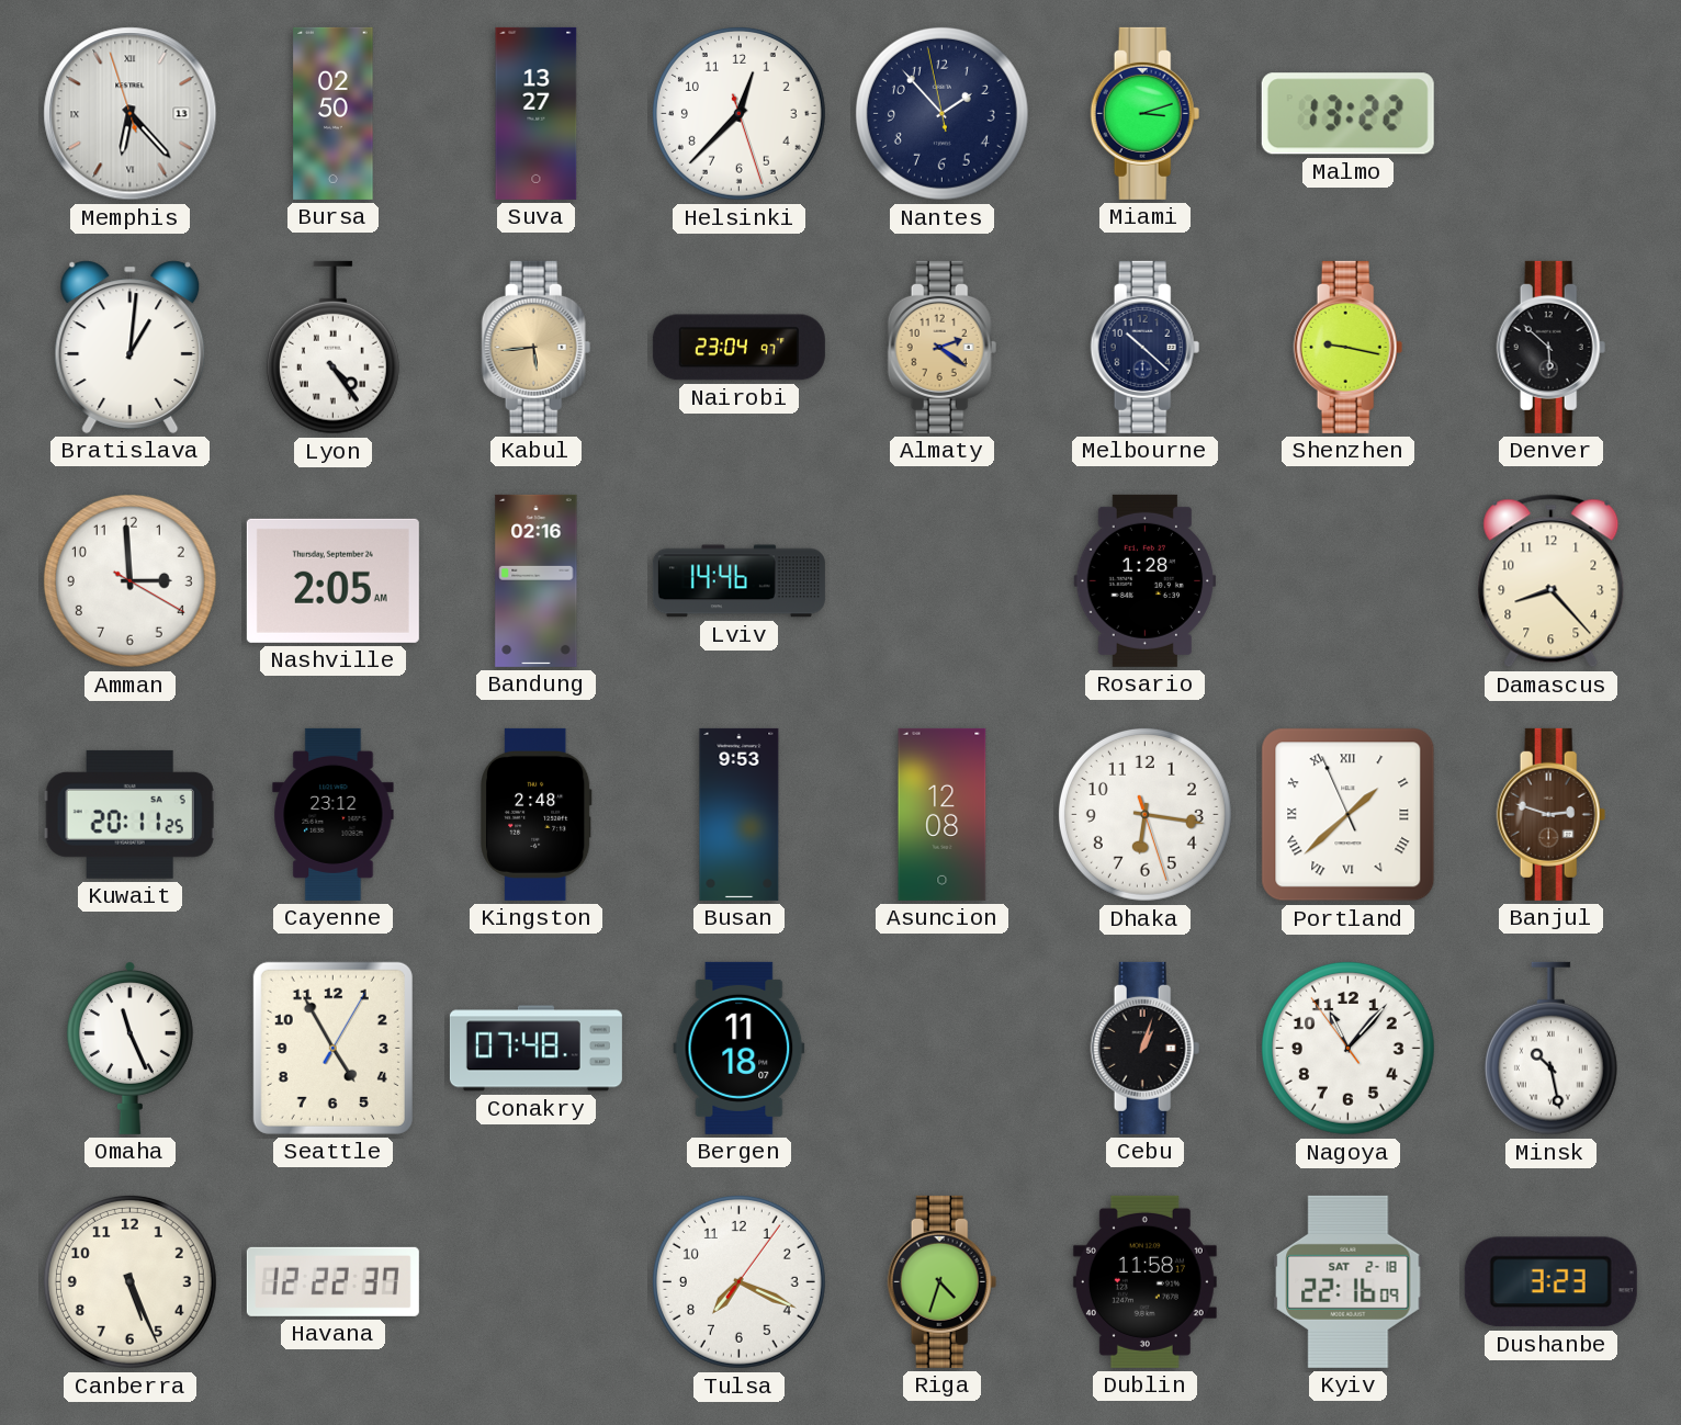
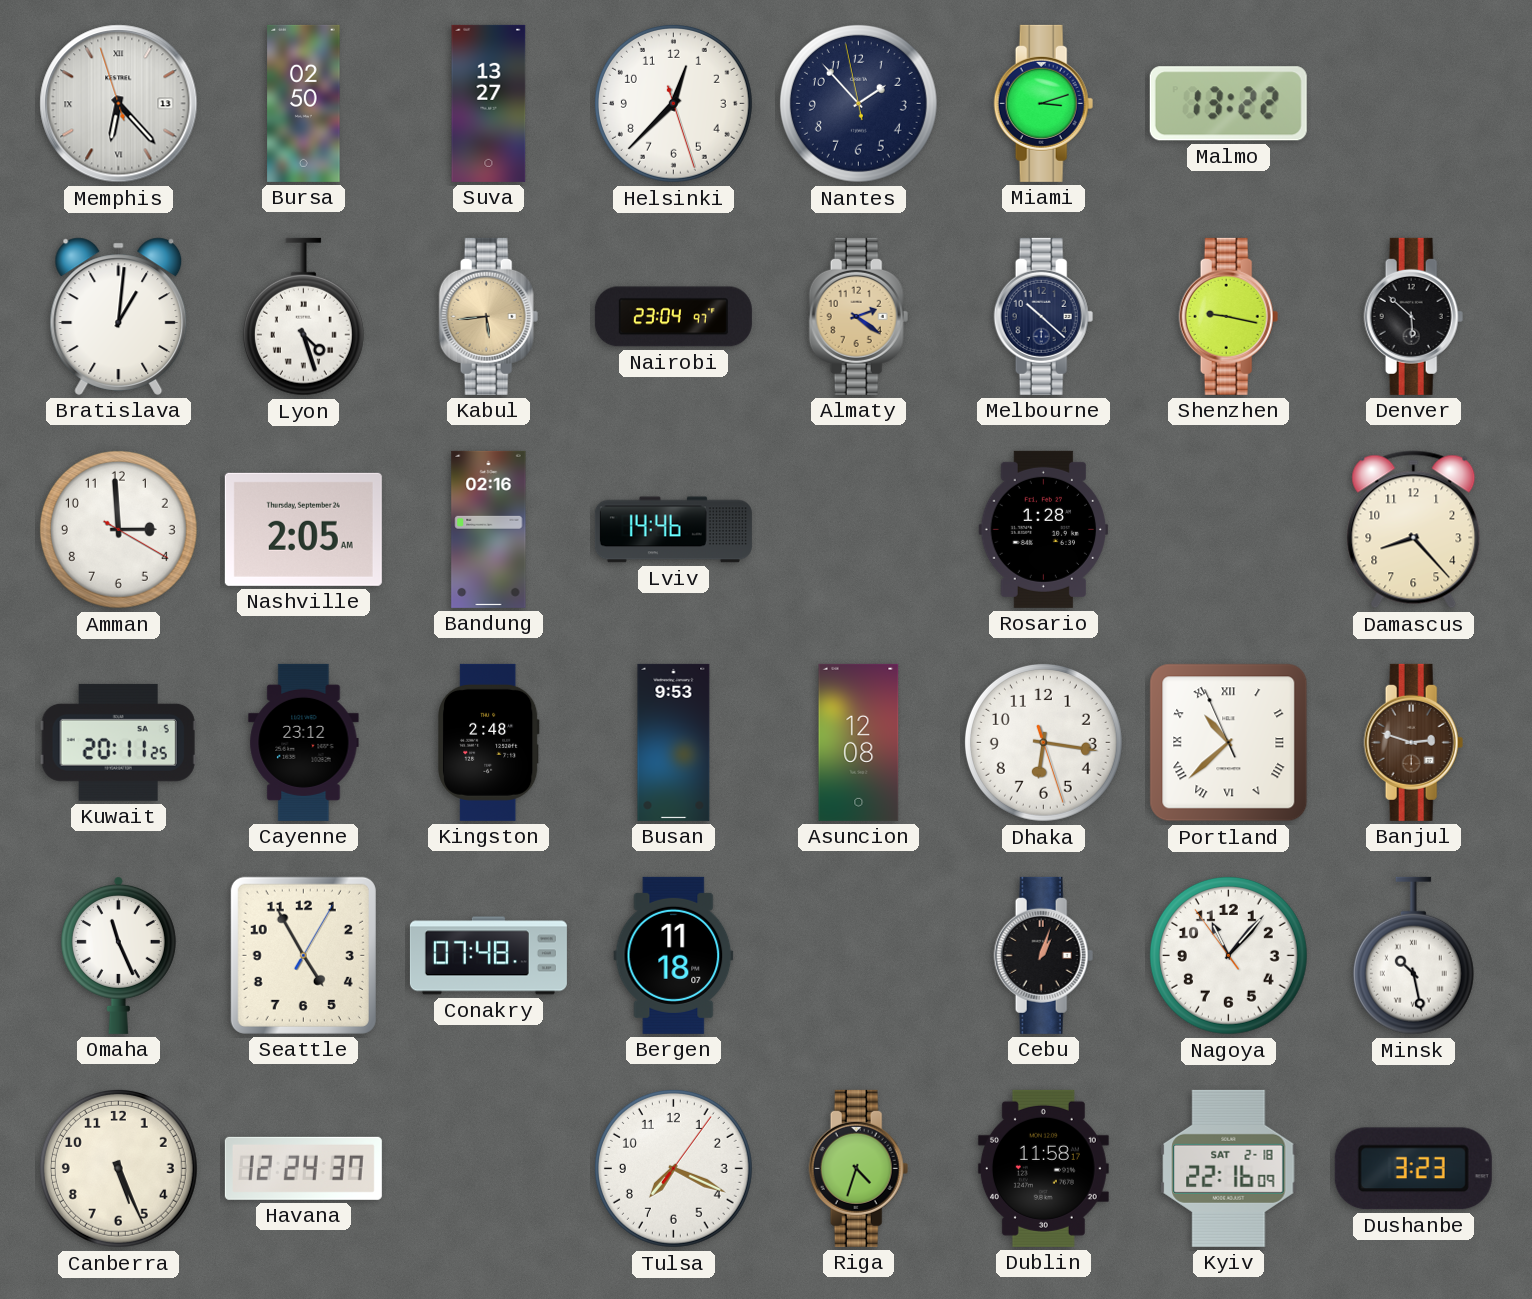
Lyon: 4:24 -> 4:27 (303, 317)
Portland: 1:37 -> 10:37 (1229, 743)
Havana: 12:22 -> 12:24 (303, 1168)
